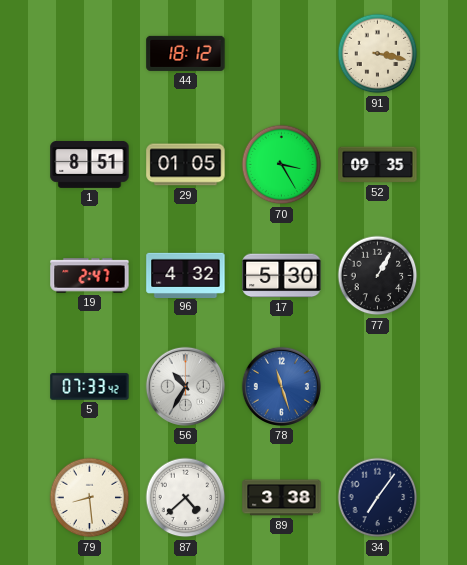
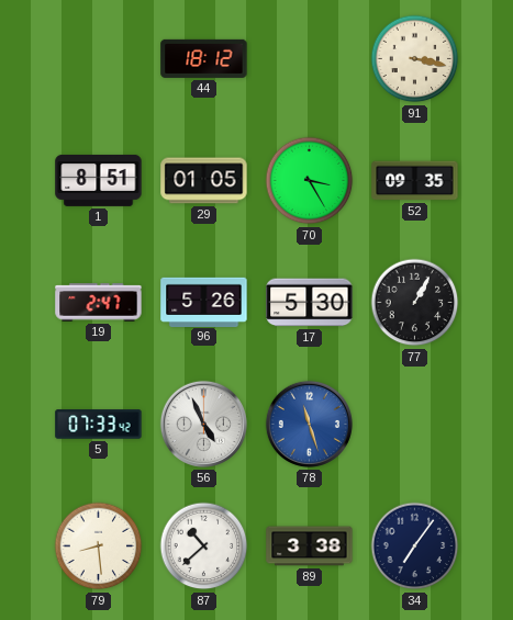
96: 4:32 -> 5:26 (204, 302)
56: 10:35 -> 4:56 (203, 424)
87: 4:38 -> 10:38 (204, 546)
